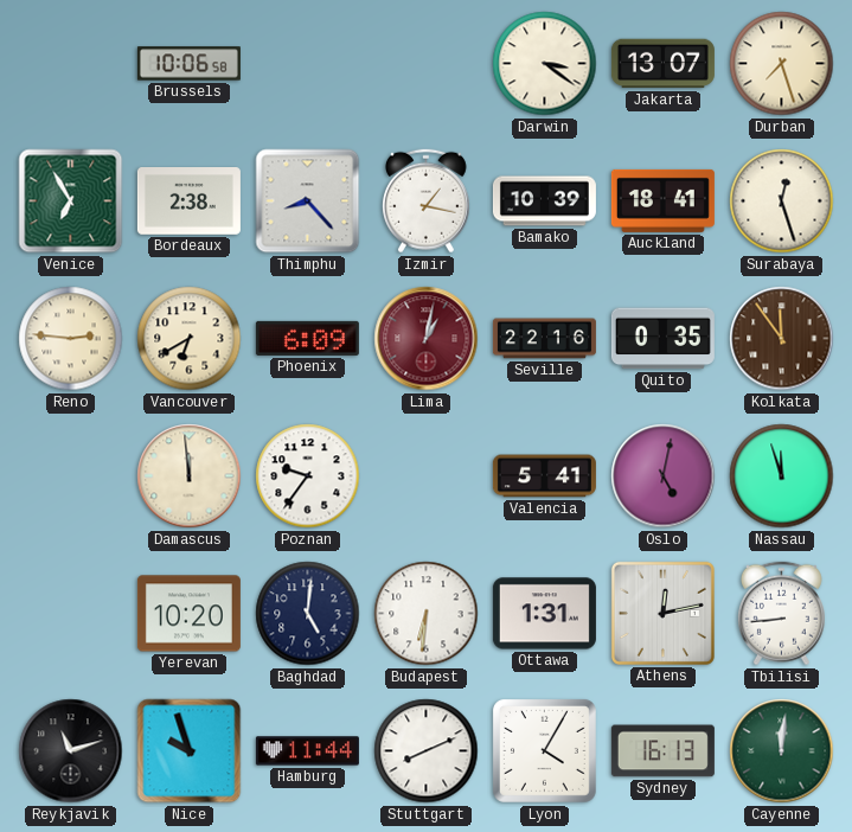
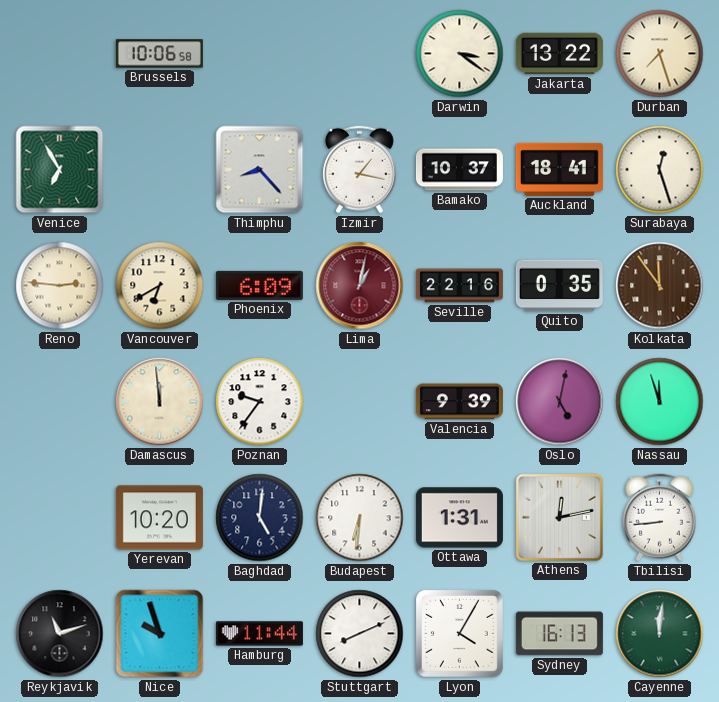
Jakarta: 13:07 -> 13:22 (559, 54)
Bordeaux: 2:38 -> none (188, 201)
Bamako: 10:39 -> 10:37 (459, 170)
Valencia: 5:41 -> 9:39 (459, 402)
